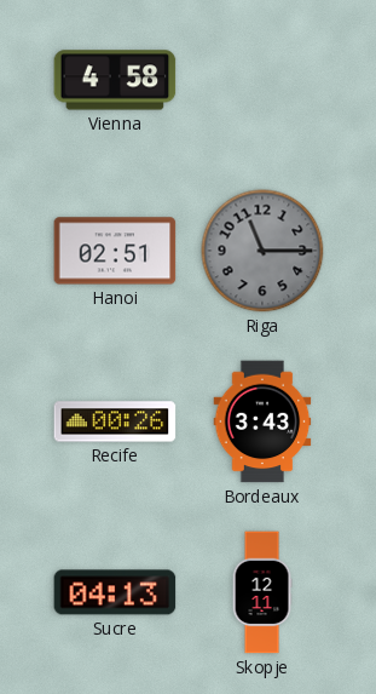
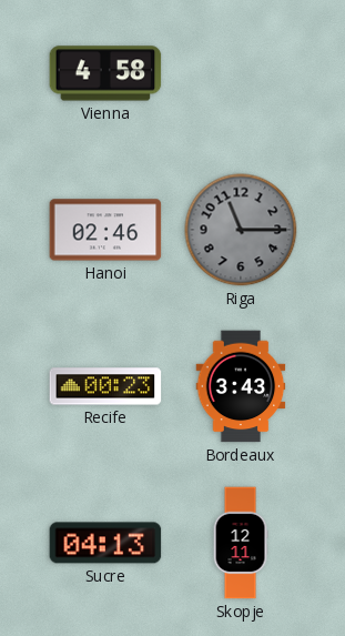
Hanoi: 02:51 -> 02:46 (105, 230)
Recife: 00:26 -> 00:23 (105, 386)
